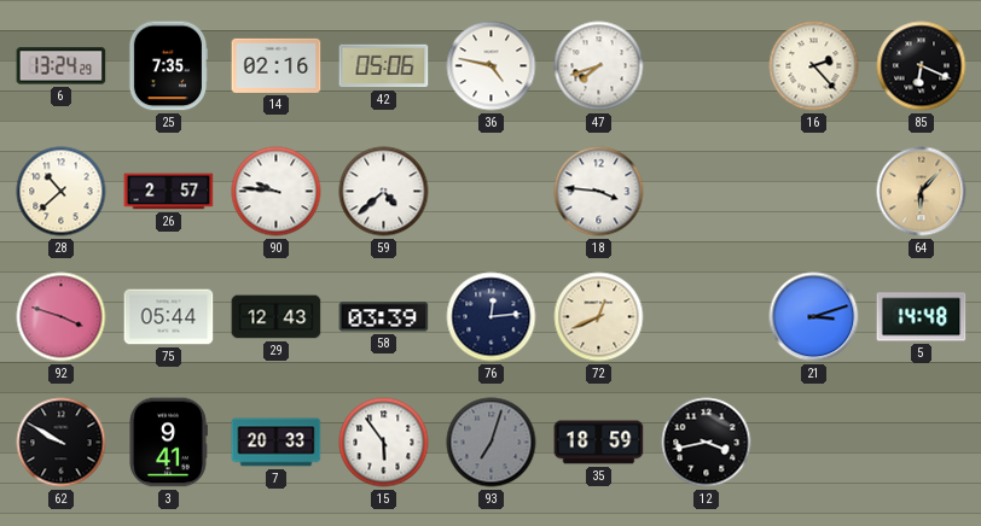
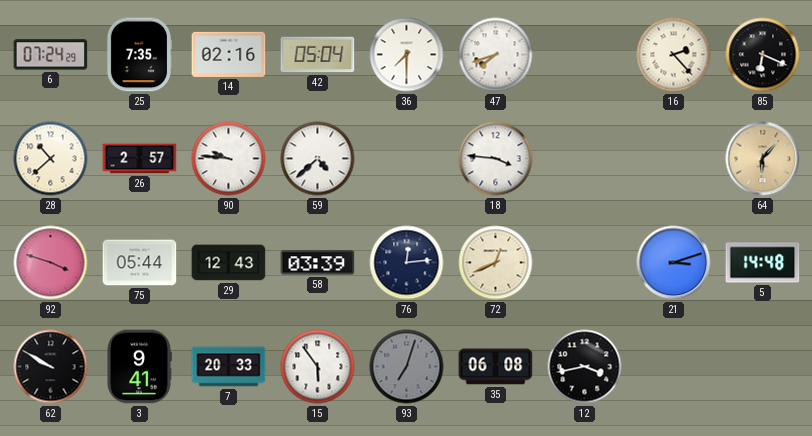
6: 13:24 -> 07:24 (51, 55)
42: 05:06 -> 05:04 (318, 55)
36: 4:47 -> 7:30 (407, 55)
35: 18:59 -> 06:08 (496, 367)
